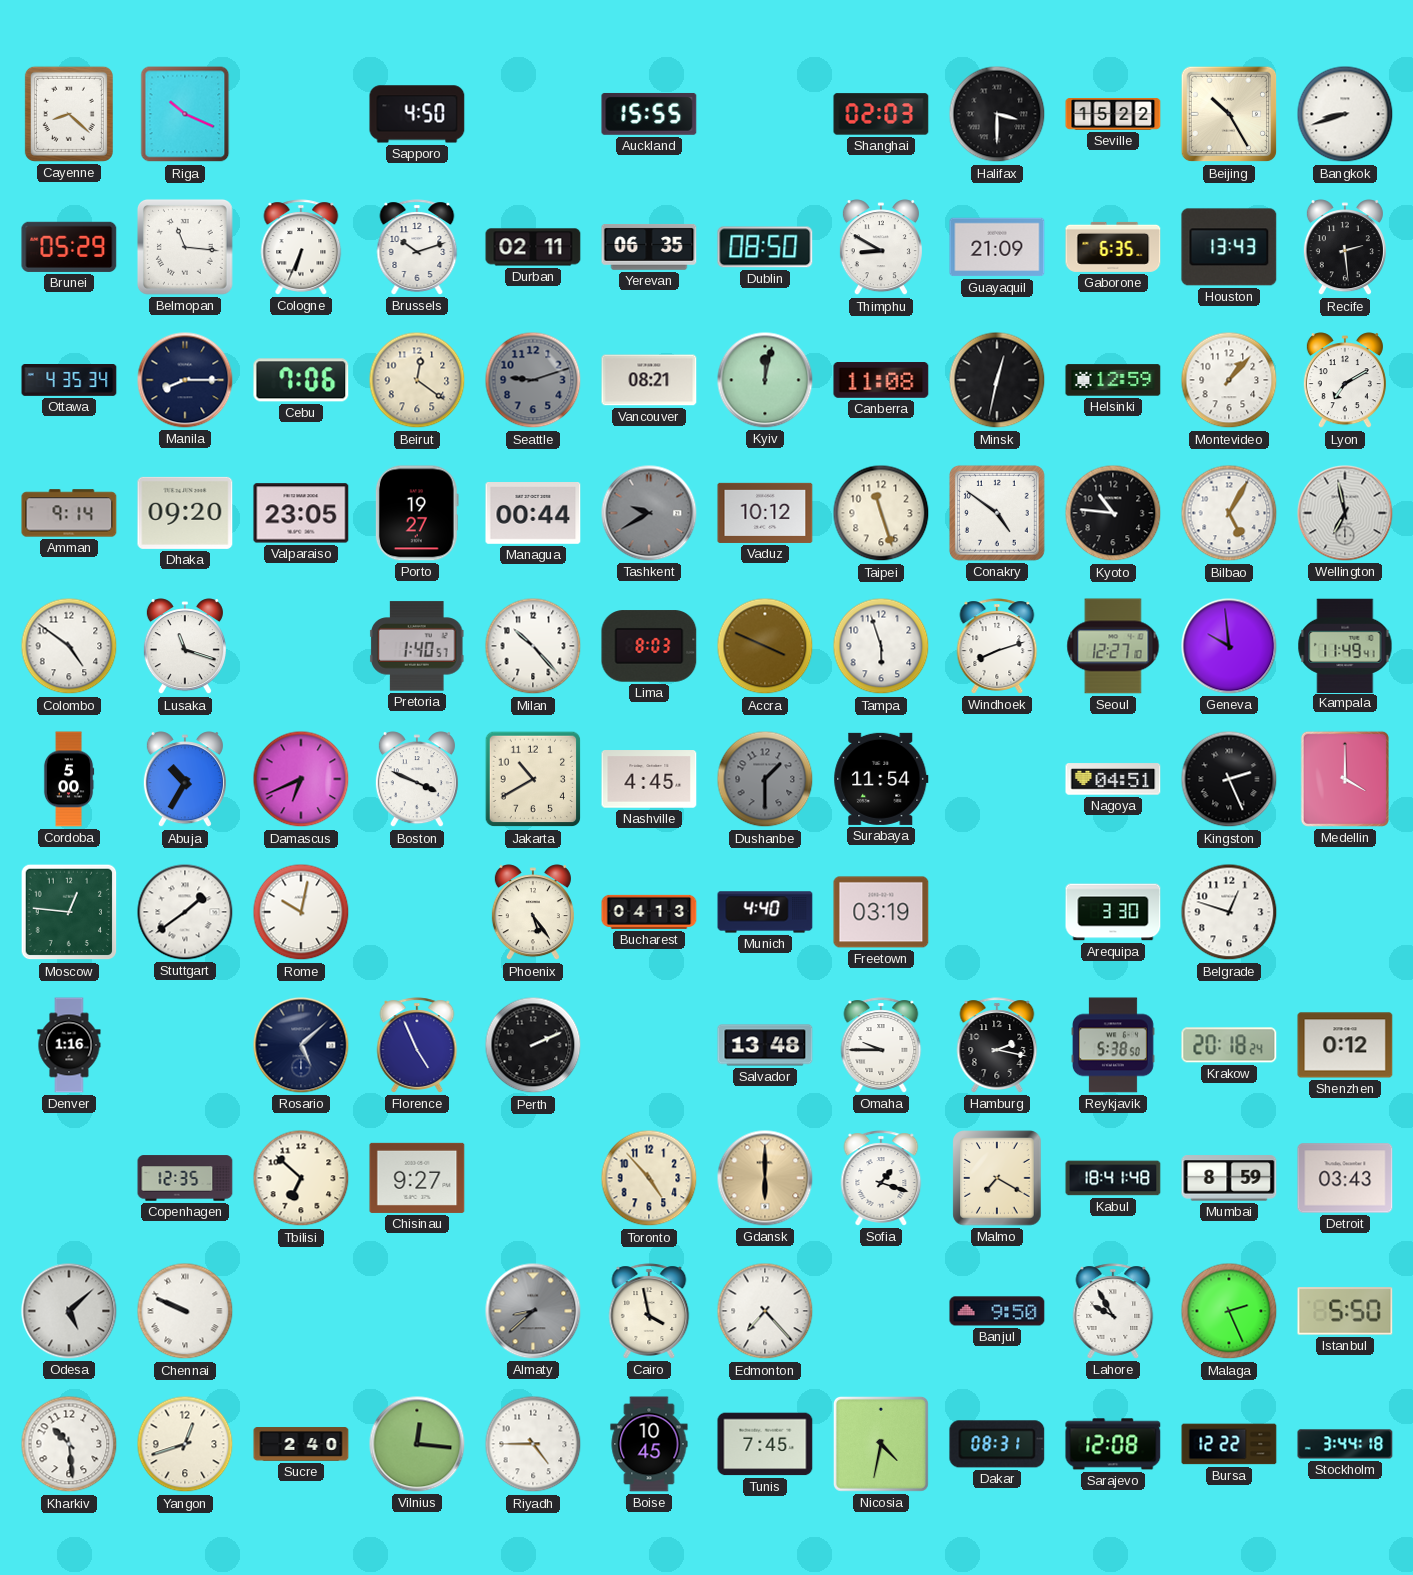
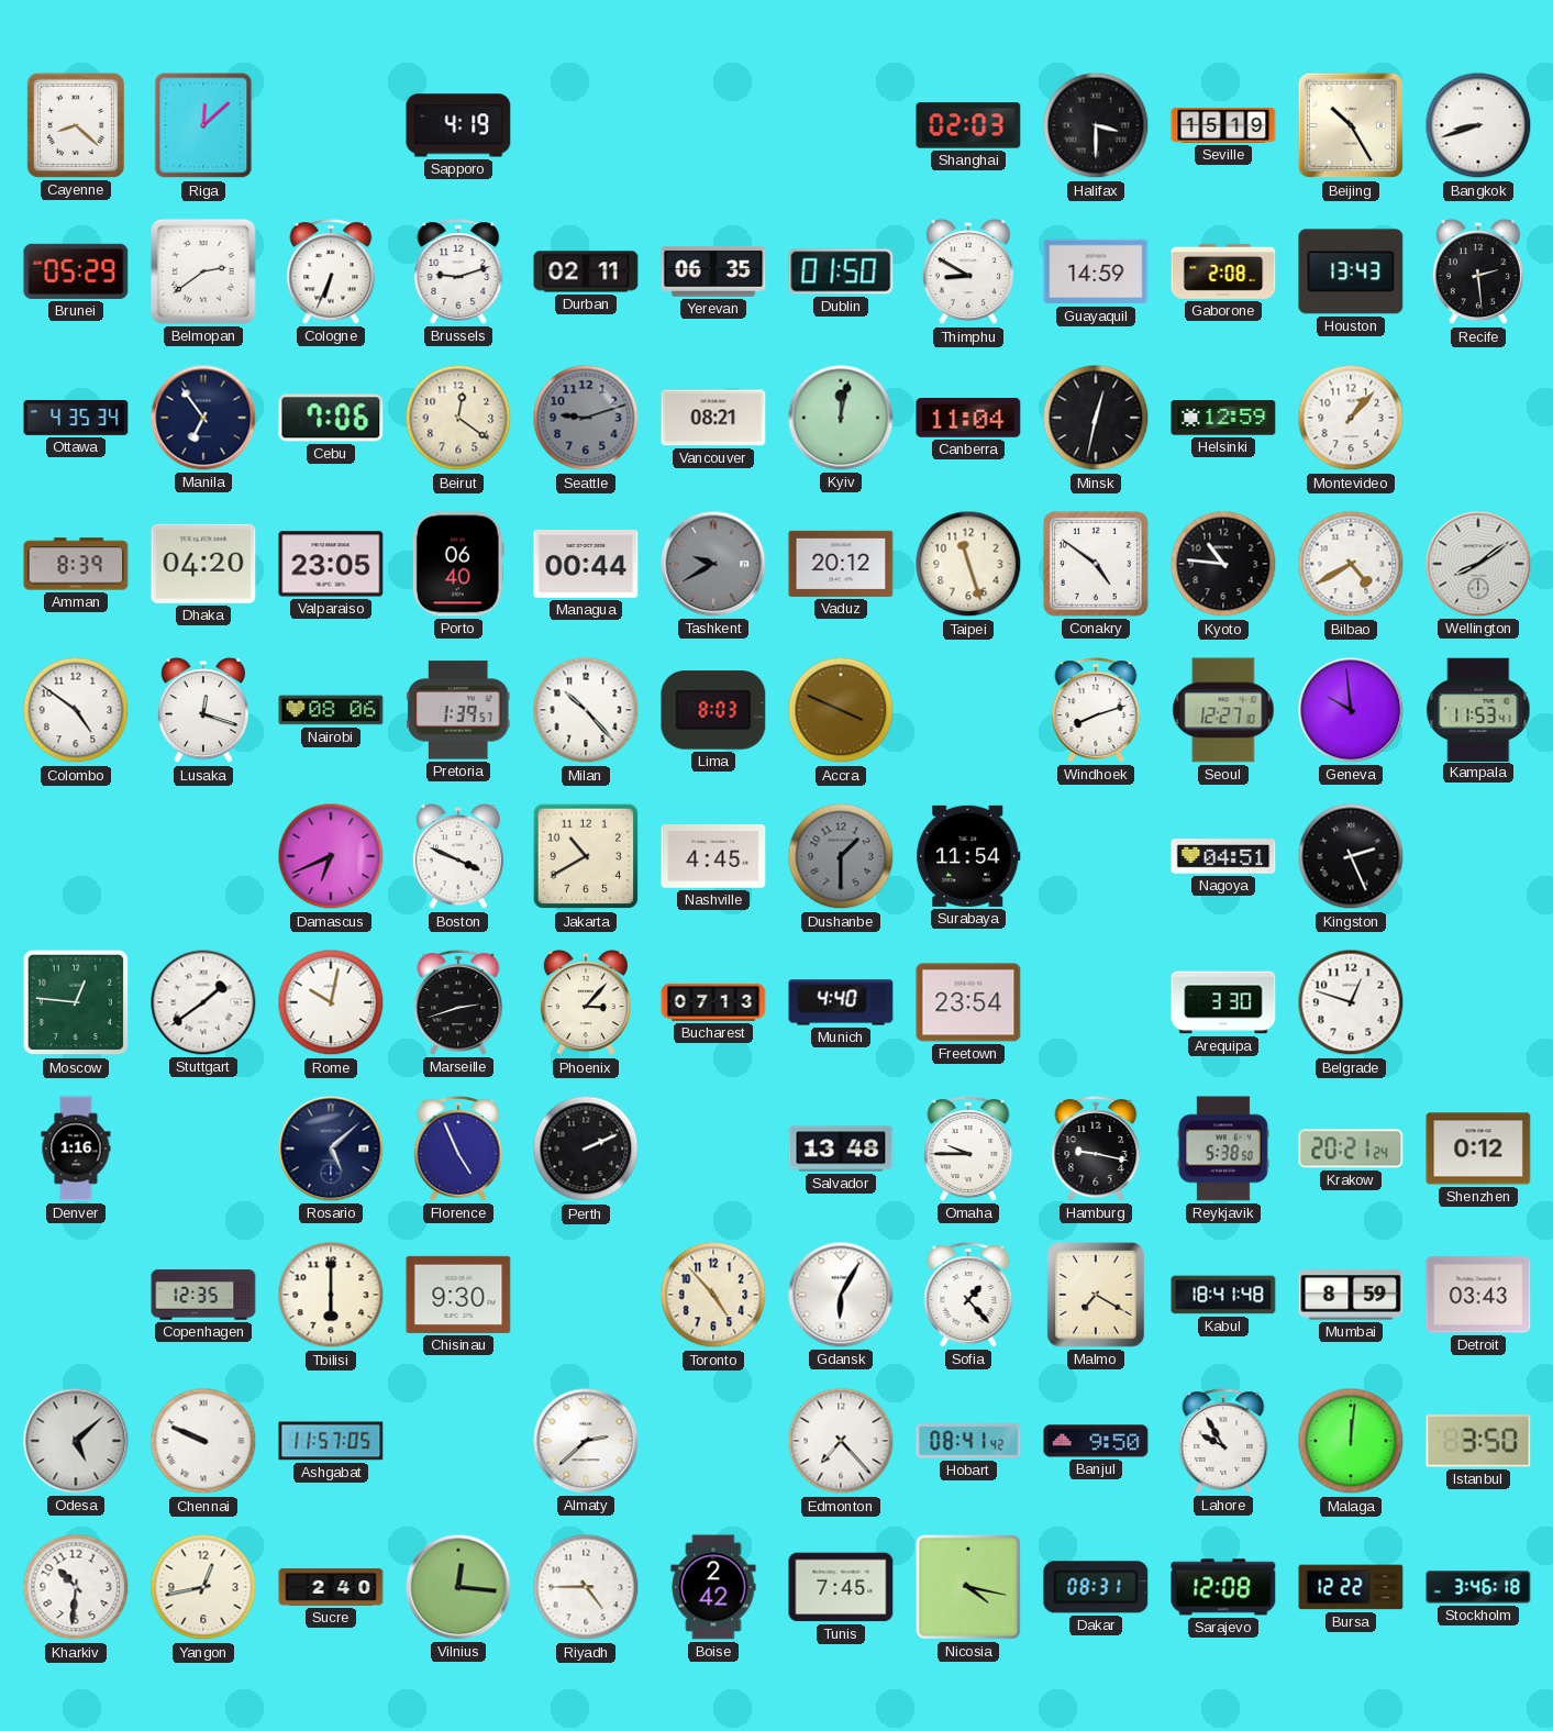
Riga: 10:19 -> 12:08 (203, 125)
Sapporo: 4:50 -> 4:19 (458, 125)
Auckland: 15:55 -> none (649, 114)
Seville: 15:22 -> 15:19 (1223, 126)
Belmopan: 11:16 -> 2:39 (203, 271)
Brussels: 10:12 -> 9:12 (458, 271)
Dublin: 08:50 -> 01:50 (841, 271)
Guayaquil: 21:09 -> 14:59 (1096, 271)
Gaborone: 6:35 -> 2:08 (1223, 271)
Manila: 8:15 -> 6:54 (203, 418)
Canberra: 11:08 -> 11:04 (968, 419)
Lyon: 7:10 -> none (1345, 381)
Amman: 9:14 -> 8:39 (76, 564)
Dhaka: 09:20 -> 04:20 (203, 564)
Porto: 19:27 -> 06:40 (458, 564)
Vaduz: 10:12 -> 20:12 (841, 564)
Bilbao: 5:05 -> 4:40 (1351, 564)
Wellington: 6:58 -> 8:09 (1478, 564)
Lusaka: 11:18 -> 12:18 (203, 711)
Nairobi: none -> 08:06 (331, 710)
Pretoria: 1:40 -> 1:39 (458, 710)
Tampa: 5:57 -> none (881, 646)
Kampala: 11:49 -> 11:53 (1478, 709)
Cordoba: 5:00 -> none (69, 779)
Abuja: 10:35 -> none (185, 780)
Medellin: 4:00 -> none (1345, 779)
Marseille: none -> 2:42 (458, 1002)
Phoenix: 5:24 -> 3:07 (586, 1003)
Bucharest: 04:13 -> 07:13 (713, 1002)
Freetown: 03:19 -> 23:54 (968, 1002)
Hamburg: 2:17 -> 9:17 (1096, 1149)
Krakow: 20:18 -> 20:21 (1351, 1149)
Tbilisi: 6:52 -> 6:00 (331, 1295)
Chisinau: 9:27 -> 9:30 (458, 1295)
Gdansk: 6:00 -> 6:05 (841, 1295)
Gdansk dial: champagne -> white (841, 1295)
Sofia: 1:18 -> 1:23 (968, 1295)
Ashgabat: none -> 11:57 (331, 1441)
Almaty: 8:38 -> 2:38 (586, 1441)
Almaty dial: grey -> white (586, 1441)
Cairo: 3:58 -> none (649, 1311)
Hobart: none -> 08:41 (968, 1441)
Malaga: 2:26 -> 12:01 (1351, 1441)
Istanbul: 5:50 -> 3:50 (1478, 1441)
Kharkiv: 10:29 -> 10:31 (76, 1587)
Yangon: 12:42 -> 12:43 (203, 1587)
Boise: 10:45 -> 2:42 (713, 1587)
Nicosia: 4:32 -> 4:17 (968, 1587)
Stockholm: 3:44 -> 3:46 (1478, 1587)
